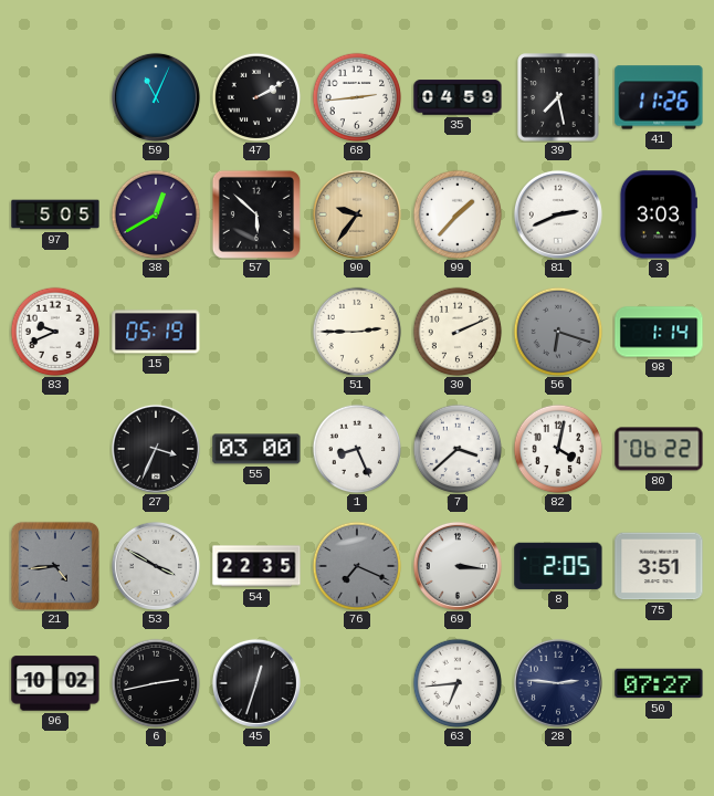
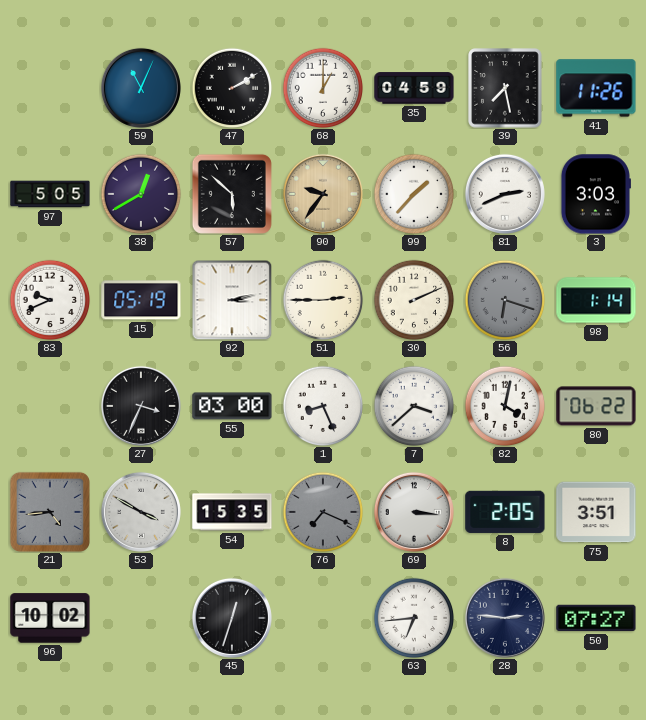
68: 2:44 -> 1:00 (323, 88)
92: none -> 3:13 (232, 300)
54: 22:35 -> 15:35 (232, 512)
6: 2:43 -> none (156, 683)
